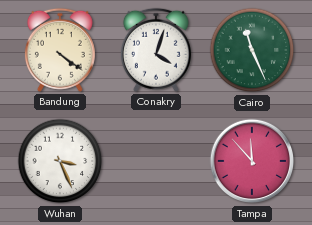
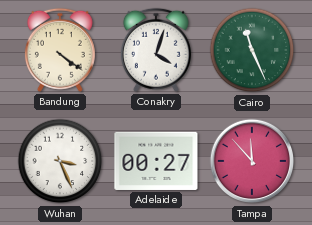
Adelaide: none -> 00:27 (156, 161)
